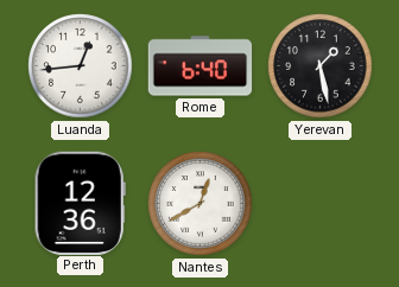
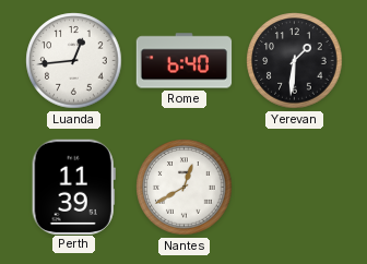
Yerevan: 1:28 -> 1:31 (295, 61)
Perth: 12:36 -> 11:39 (73, 187)
